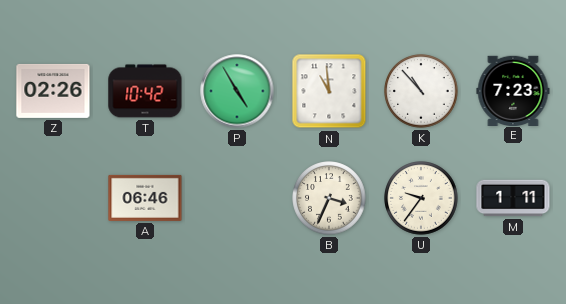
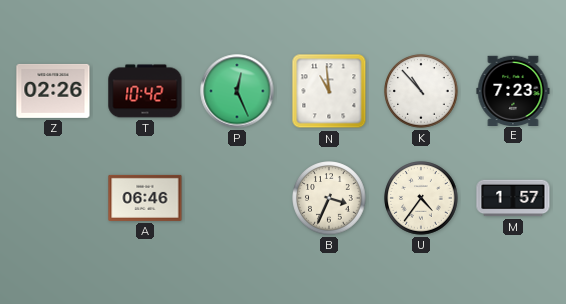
P: 4:55 -> 12:26 (237, 91)
U: 9:36 -> 4:36 (421, 198)
M: 1:11 -> 1:57 (513, 198)
